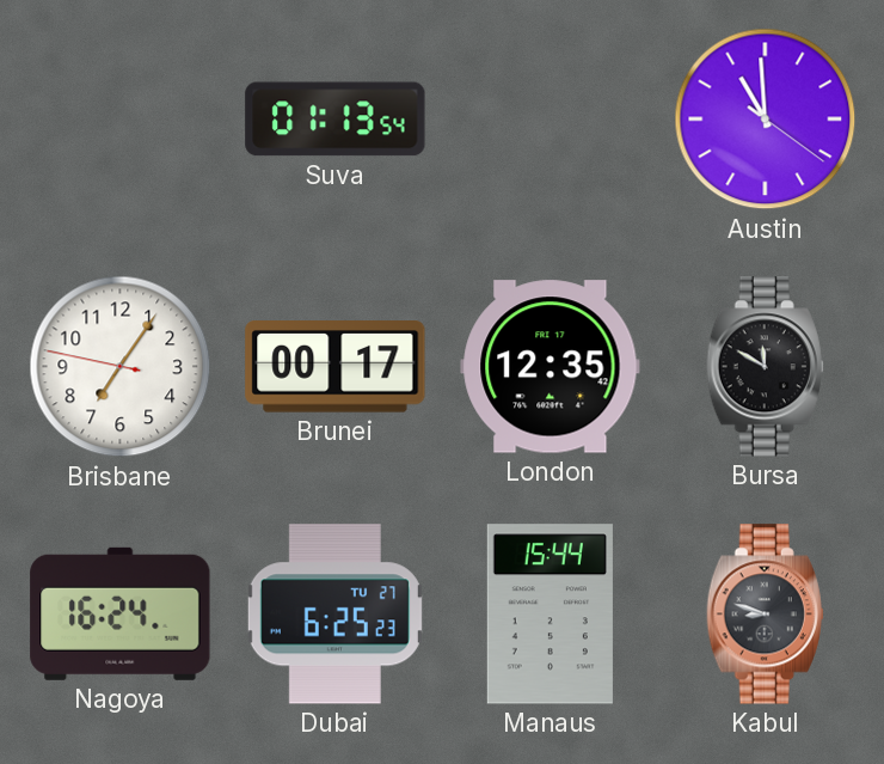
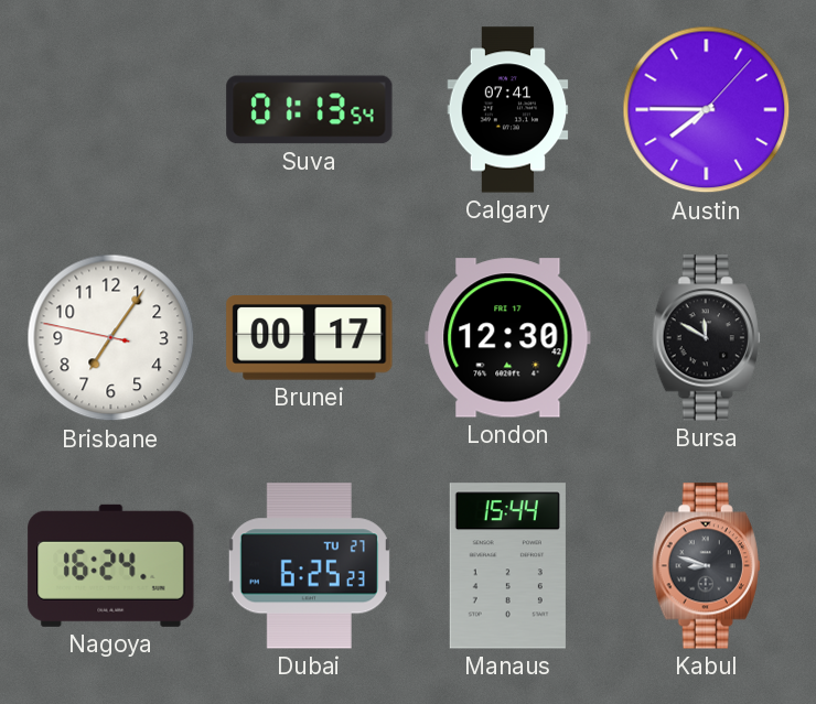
Calgary: none -> 07:41 (508, 110)
Austin: 10:59 -> 7:45 (707, 110)
London: 12:35 -> 12:30 (508, 338)
